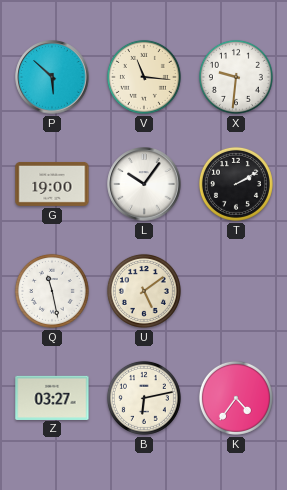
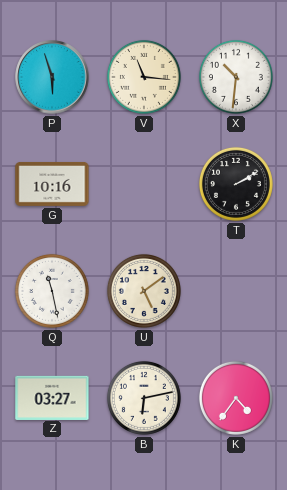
P: 5:52 -> 5:57 (52, 77)
X: 9:31 -> 10:31 (236, 77)
G: 19:00 -> 10:16 (52, 184)
L: 10:06 -> none (144, 184)
